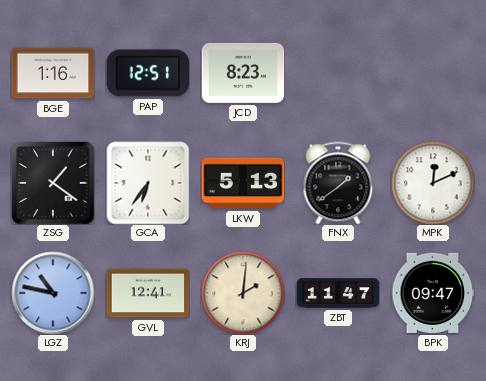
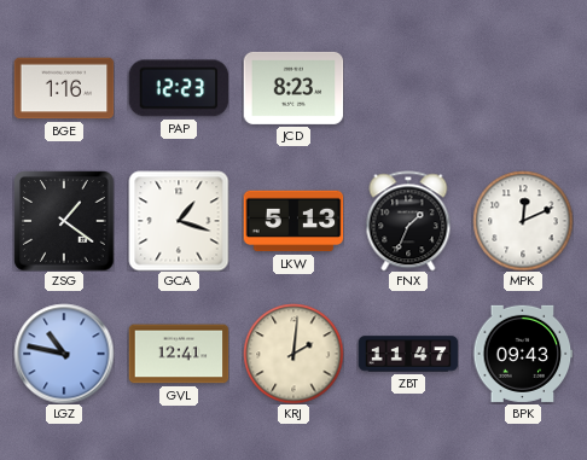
PAP: 12:51 -> 12:23 (179, 88)
GCA: 6:36 -> 1:18 (179, 221)
FNX: 1:39 -> 1:34 (408, 221)
BPK: 09:47 -> 09:43 (523, 354)
